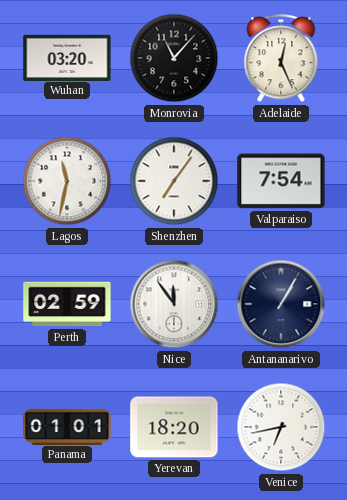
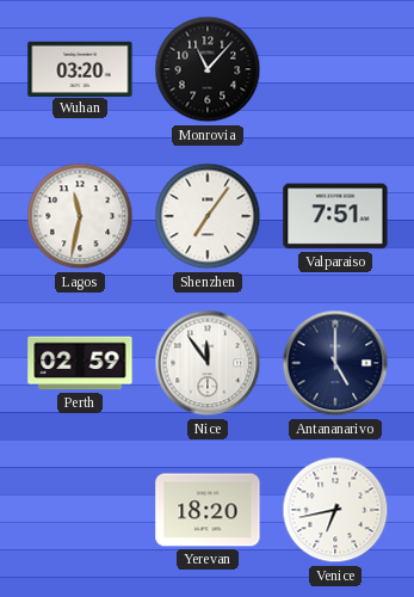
Adelaide: 12:26 -> none (281, 59)
Valparaiso: 7:54 -> 7:51 (335, 216)
Antananarivo: 1:05 -> 5:00 (335, 363)
Panama: 01:01 -> none (67, 426)
